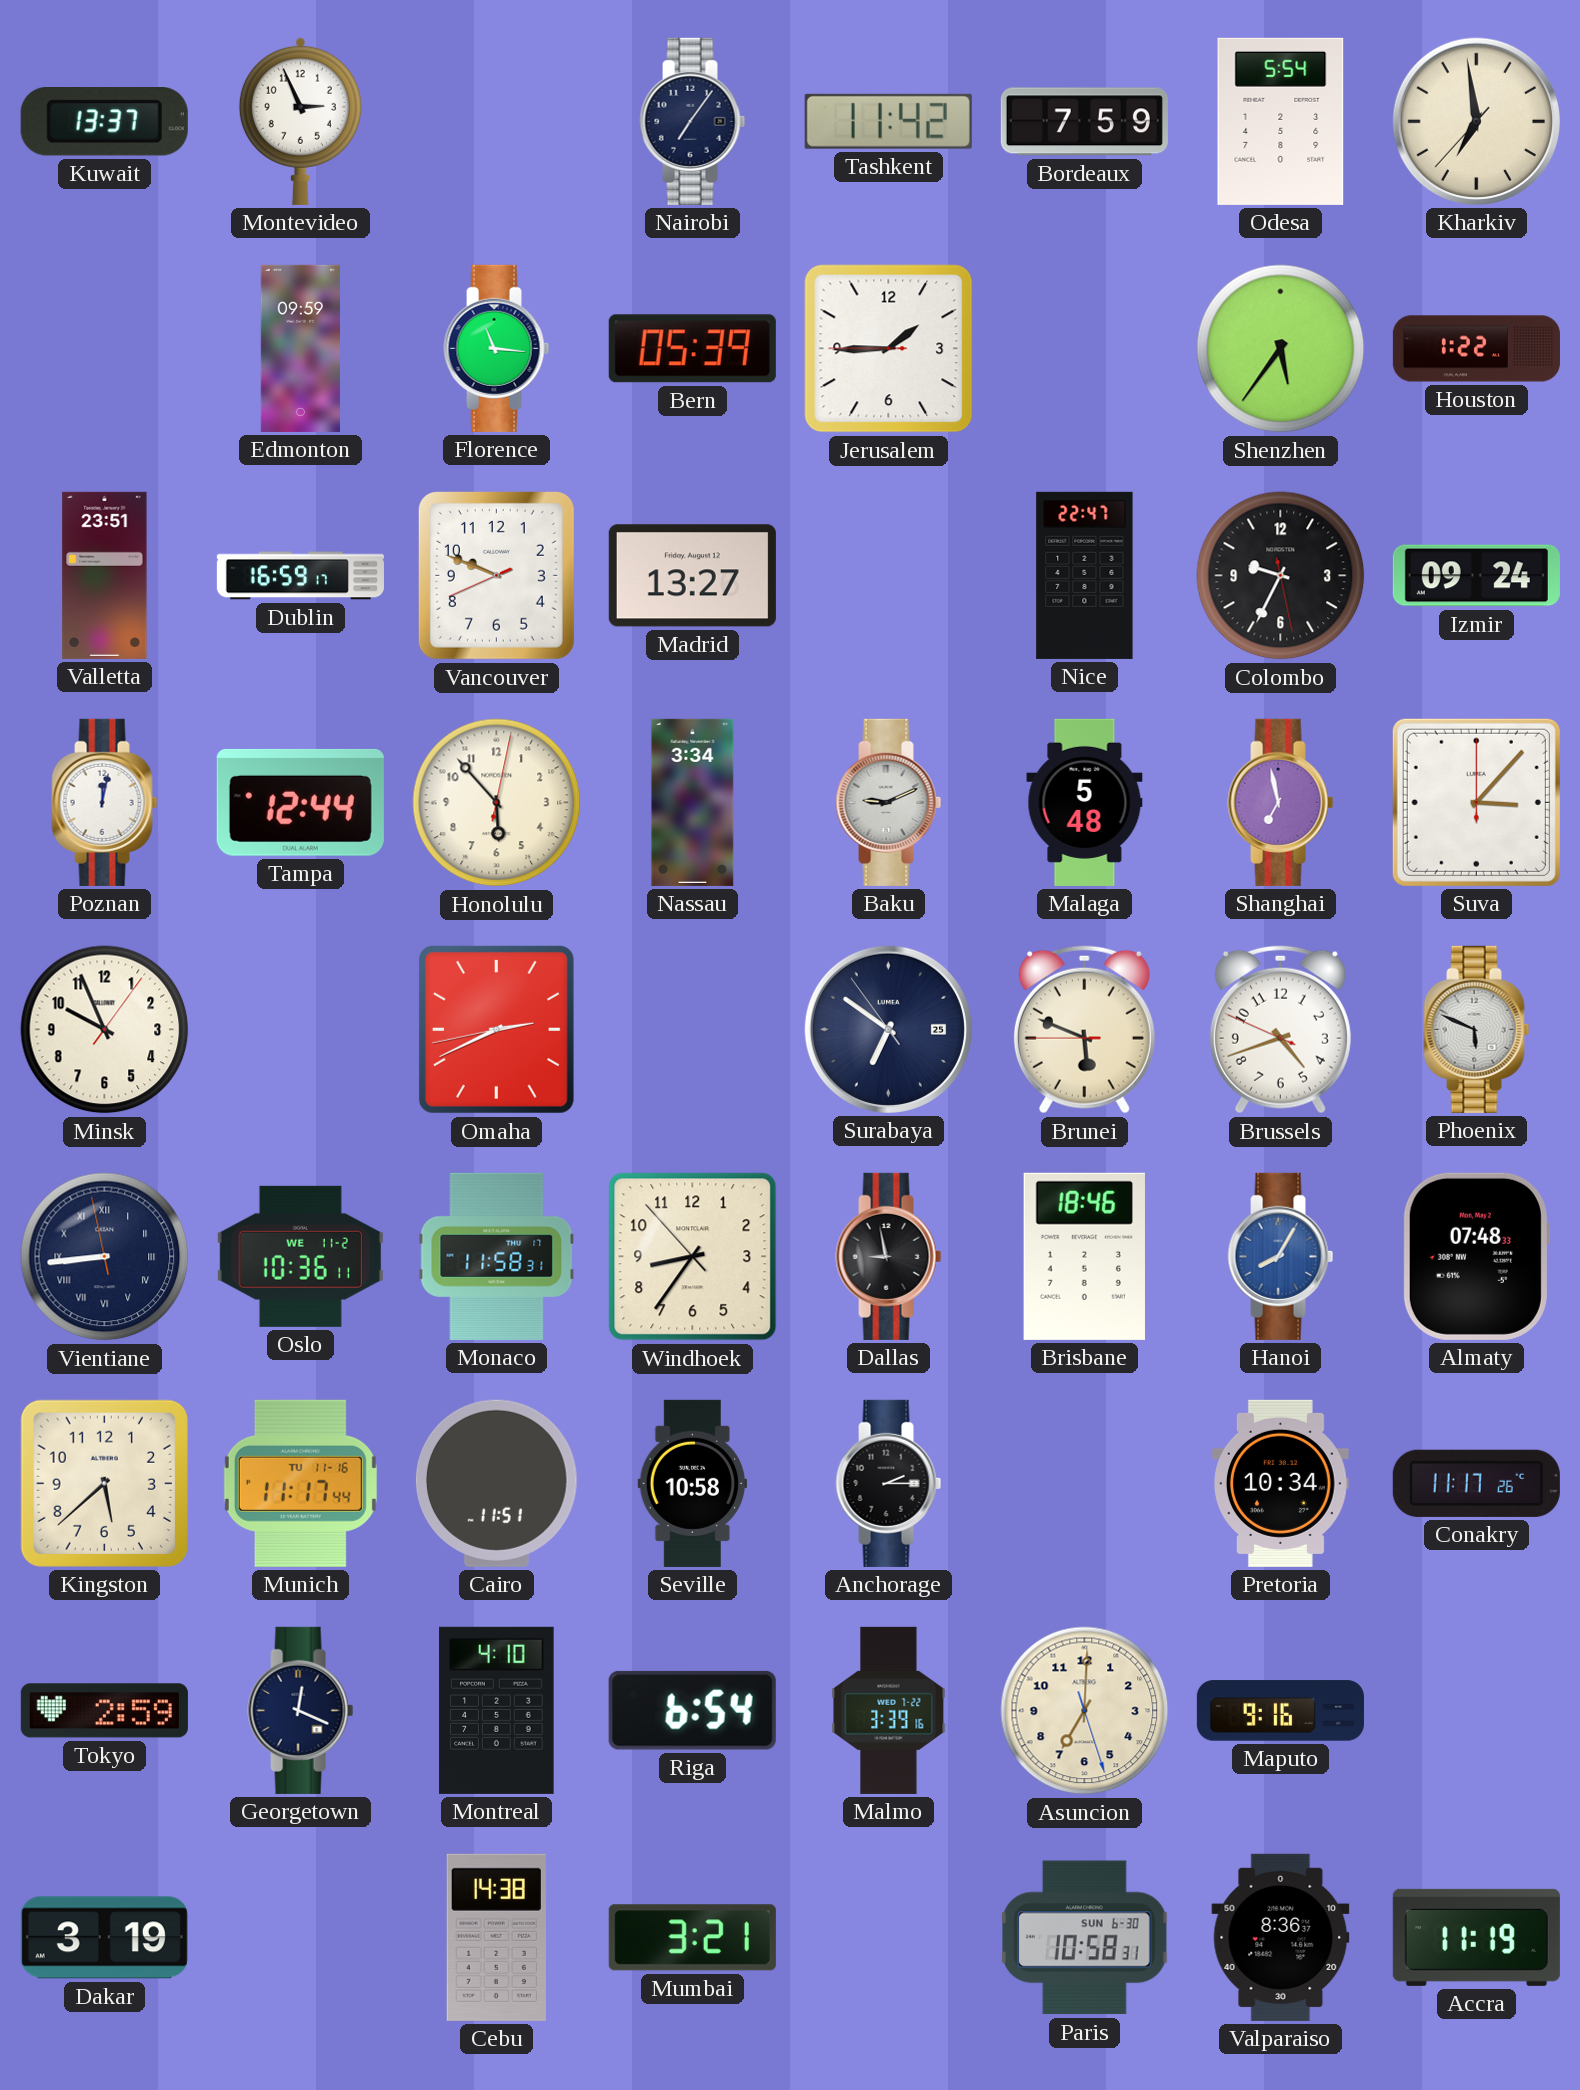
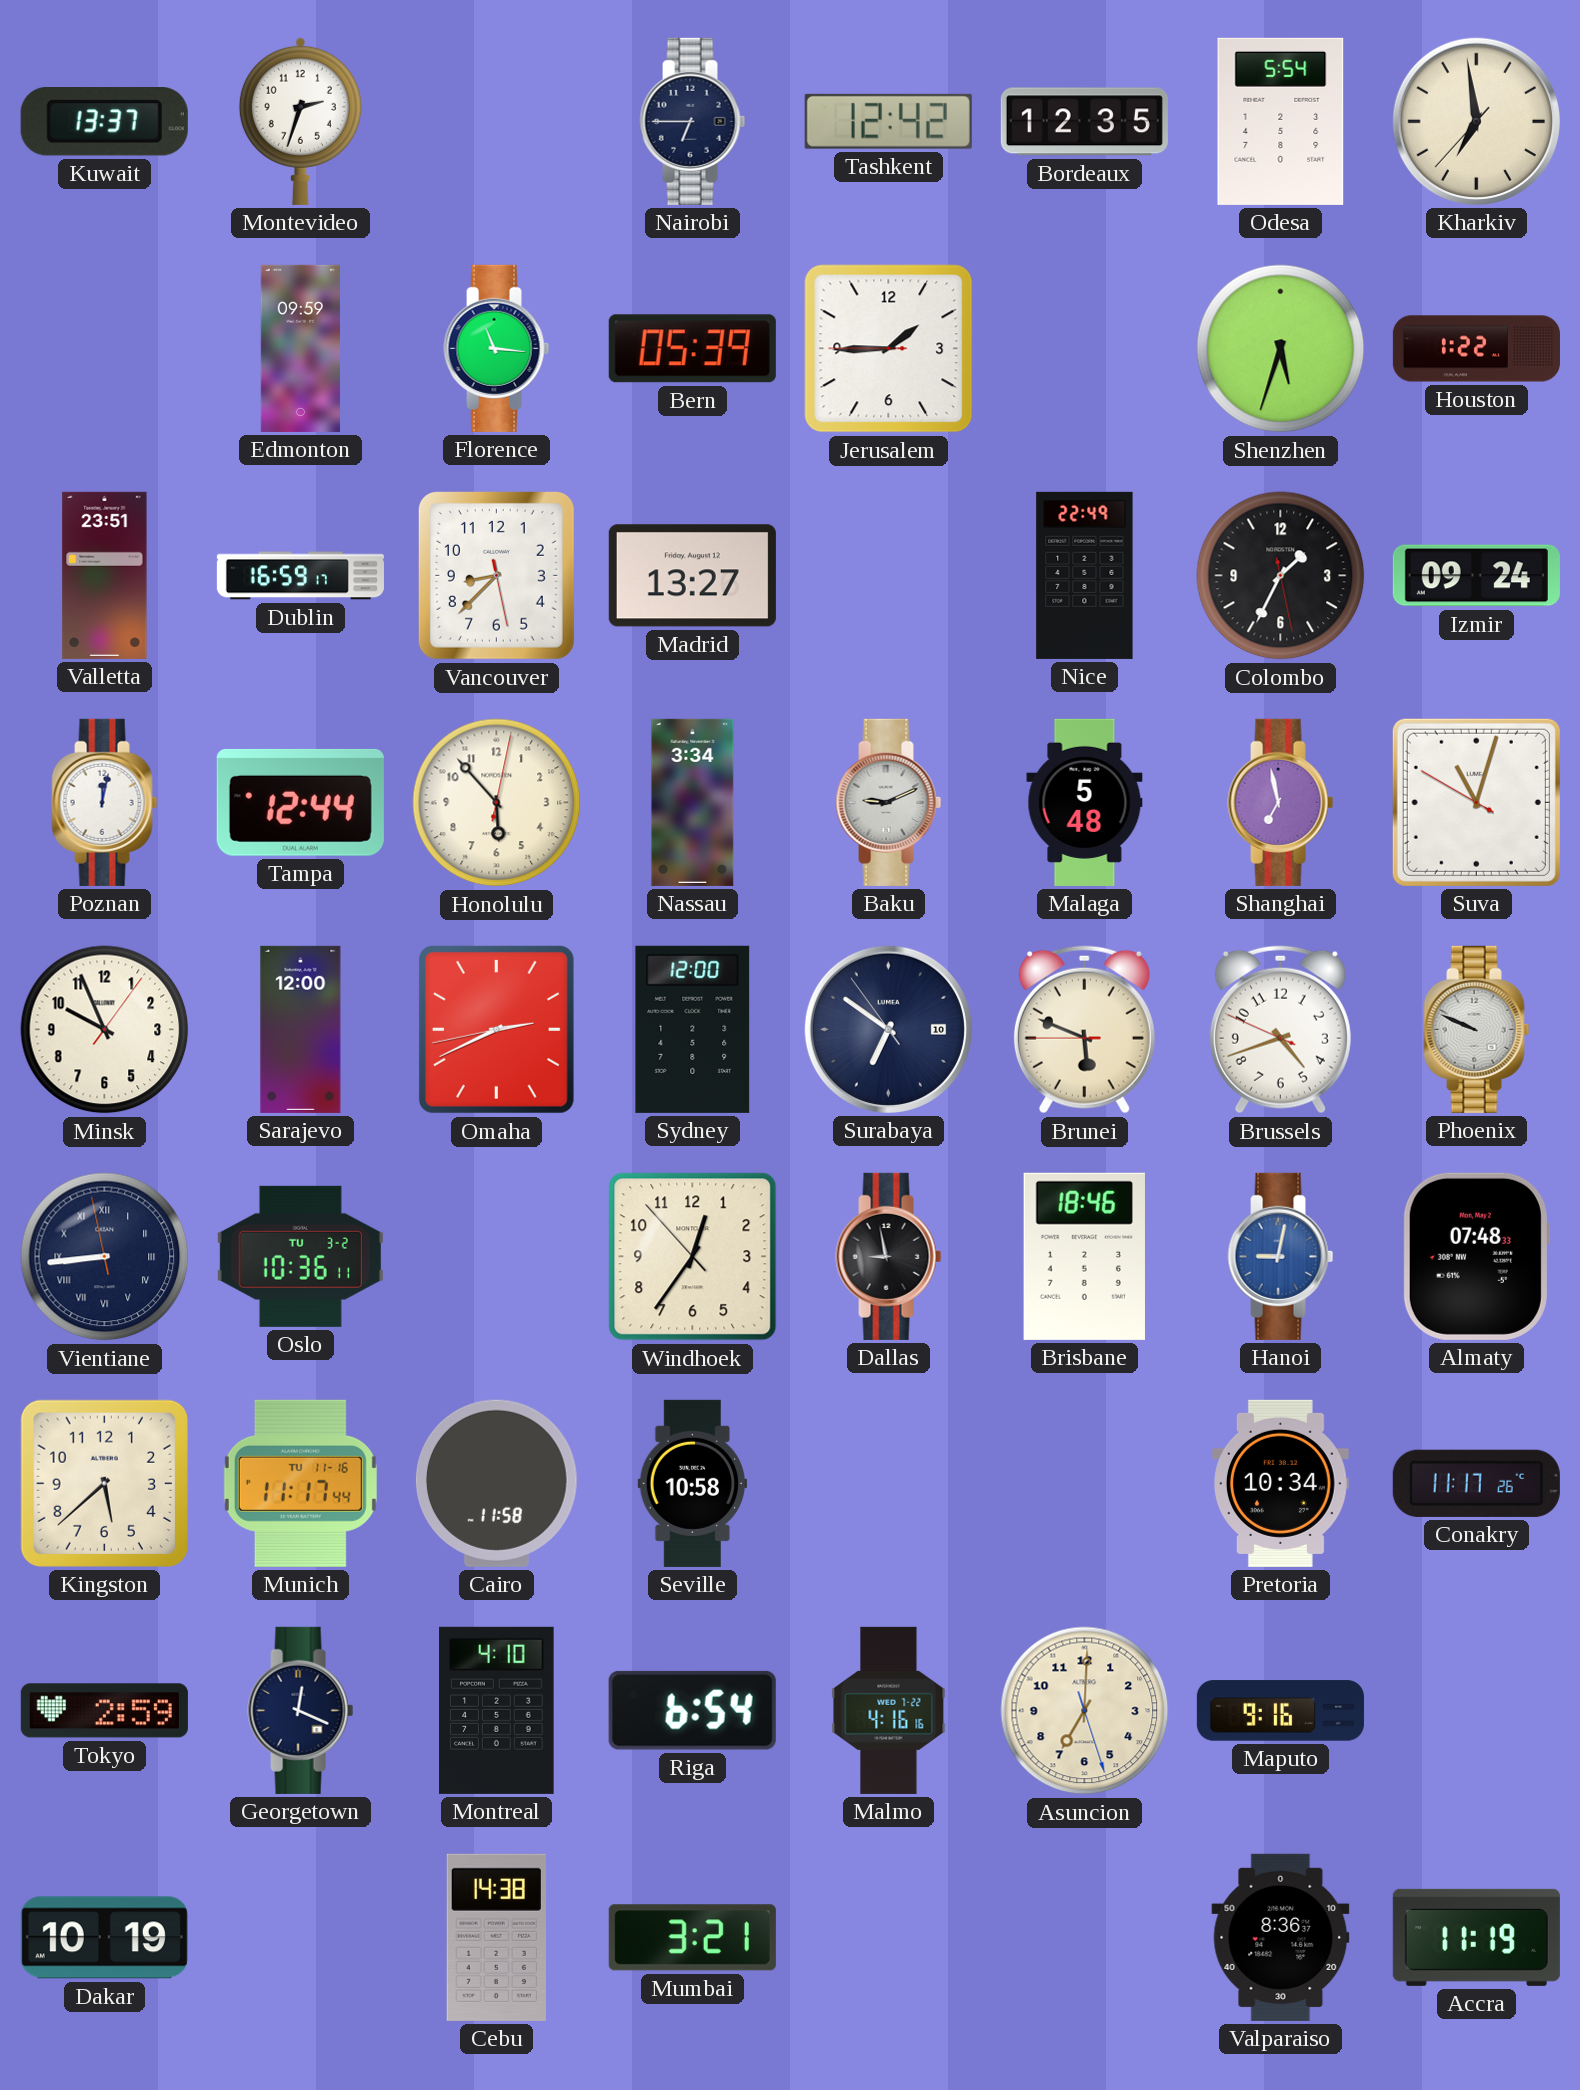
Montevideo: 2:56 -> 2:33 (300, 121)
Nairobi: 7:06 -> 6:45 (693, 121)
Tashkent: 11:42 -> 12:42 (888, 121)
Bordeaux: 7:59 -> 12:35 (1084, 122)
Shenzhen: 5:36 -> 5:33 (1281, 349)
Vancouver: 9:48 -> 8:37 (496, 575)
Nice: 22:47 -> 22:49 (1085, 575)
Colombo: 9:34 -> 1:34 (1281, 576)
Suva: 3:07 -> 11:02 (1476, 802)
Sarajevo: none -> 12:00 (301, 1029)
Sydney: none -> 12:00 (693, 1029)
Surabaya date: 25 -> 10 (888, 1029)
Phoenix: 5:49 -> 9:49 (1477, 1029)
Oslo date: WE 11-2 -> TU 3-2 (300, 1256)
Monaco: 11:58 -> none (497, 1256)
Windhoek: 8:35 -> 12:35 (693, 1257)
Hanoi: 8:05 -> 9:02 (1281, 1256)
Cairo: 11:51 -> 11:58 (496, 1483)
Anchorage: 2:15 -> none (889, 1483)
Malmo: 3:39 -> 4:16 (889, 1710)
Dakar: 3:19 -> 10:19 (104, 1938)
Paris: 10:58 -> none (1085, 1938)
